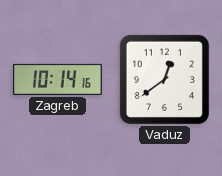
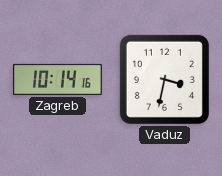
Vaduz: 12:39 -> 3:32 (164, 79)
